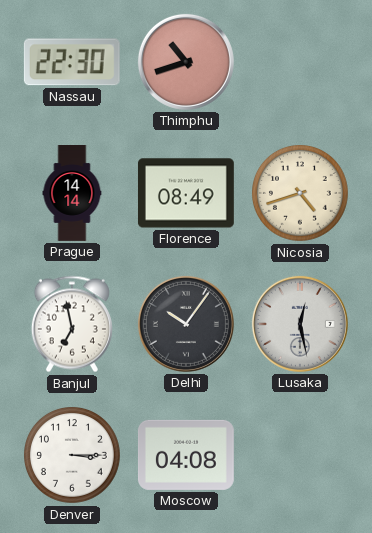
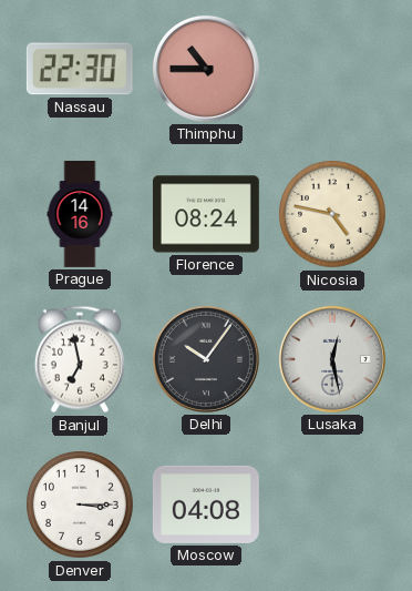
Thimphu: 10:42 -> 10:45 (206, 69)
Prague: 14:14 -> 14:16 (80, 215)
Florence: 08:49 -> 08:24 (206, 214)
Nicosia: 4:42 -> 4:47 (333, 215)
